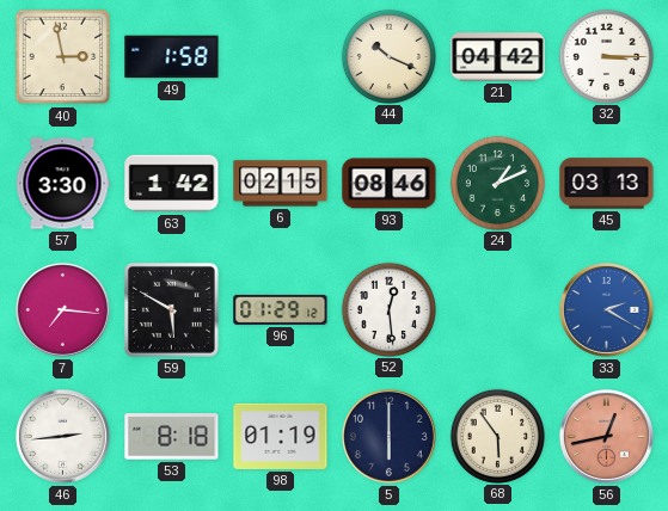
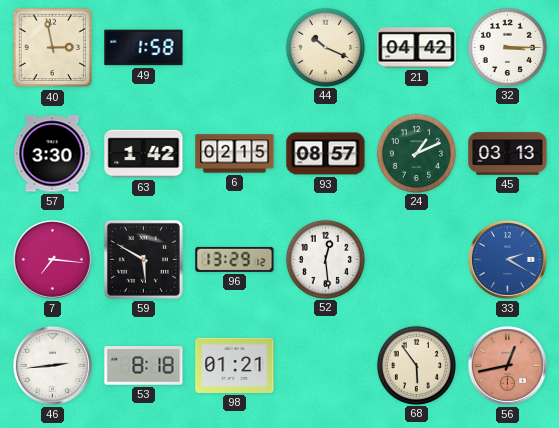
93: 08:46 -> 08:57 (326, 154)
96: 01:29 -> 13:29 (235, 259)
98: 01:19 -> 01:21 (235, 365)
5: 6:00 -> none (388, 436)
